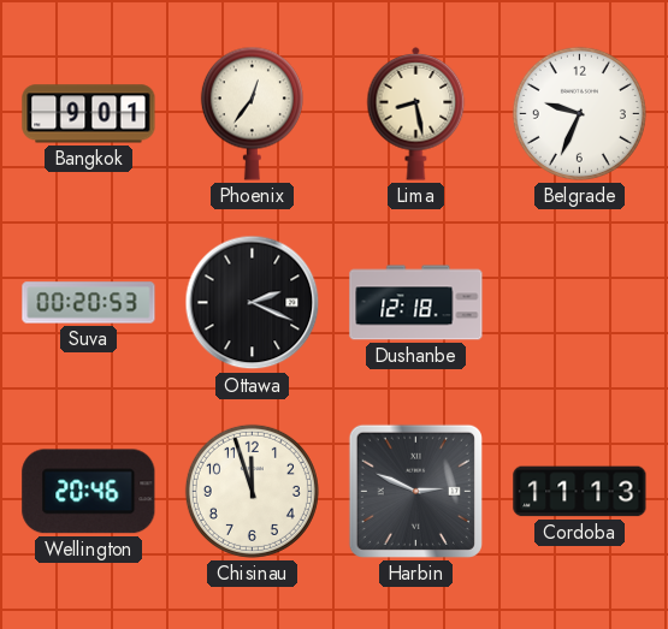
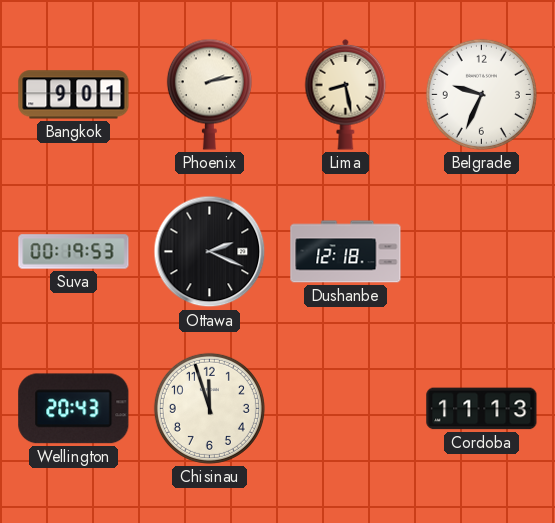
Phoenix: 12:36 -> 2:13 (209, 94)
Suva: 00:20 -> 00:19 (74, 252)
Wellington: 20:46 -> 20:43 (74, 409)
Harbin: 2:49 -> none (415, 491)
